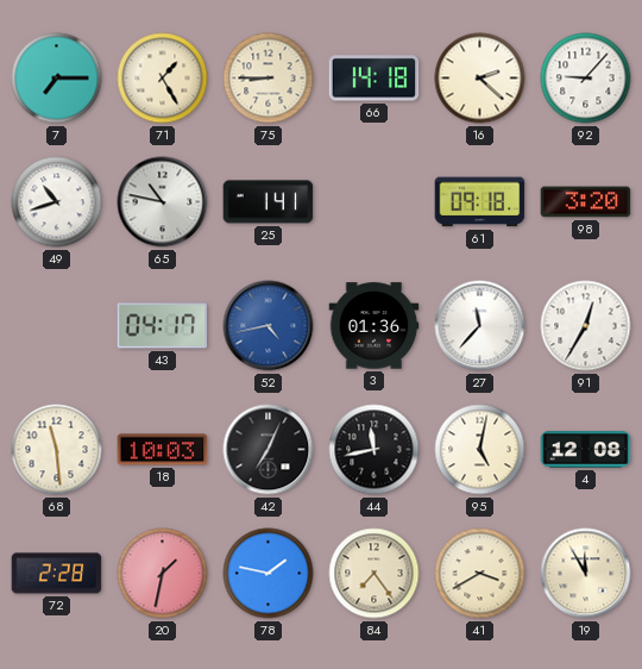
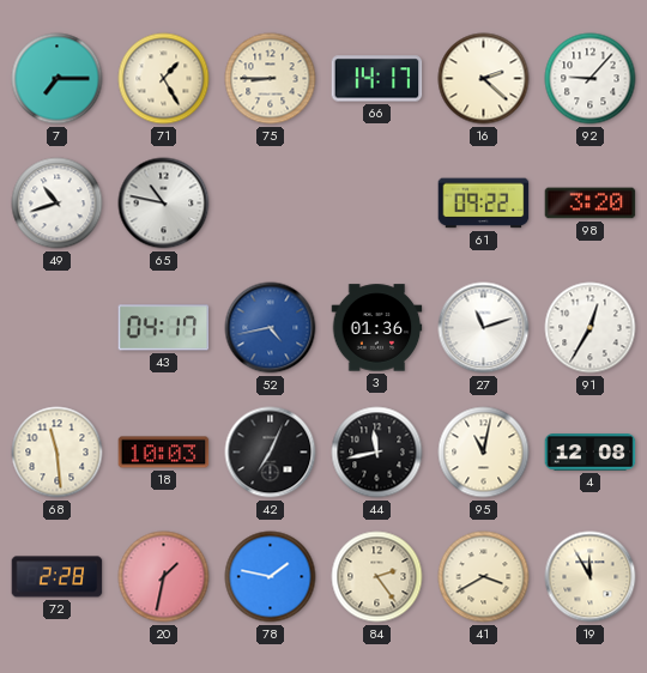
66: 14:18 -> 14:17 (377, 79)
25: 1:41 -> none (269, 202)
61: 09:18 -> 09:22 (484, 204)
27: 11:37 -> 11:12 (484, 328)
95: 5:02 -> 11:02 (484, 453)
84: 7:24 -> 2:24 (377, 577)
